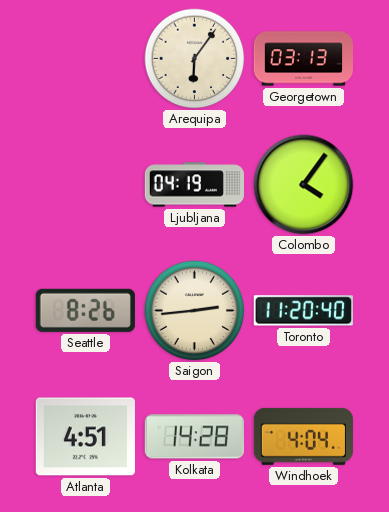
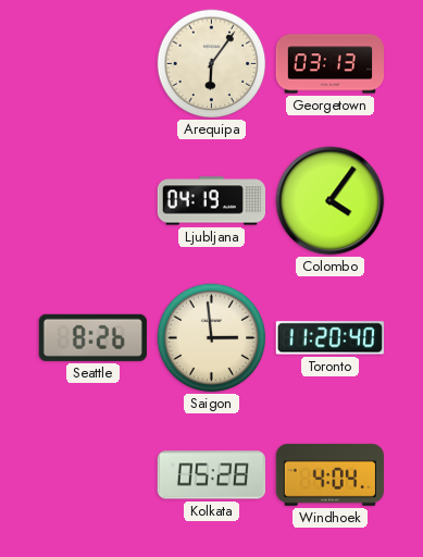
Saigon: 2:44 -> 2:59 (212, 338)
Atlanta: 4:51 -> none (85, 437)
Kolkata: 14:28 -> 05:28 (211, 475)
